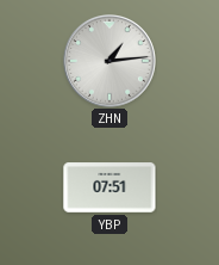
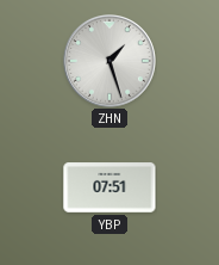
ZHN: 1:14 -> 1:27 (111, 62)
